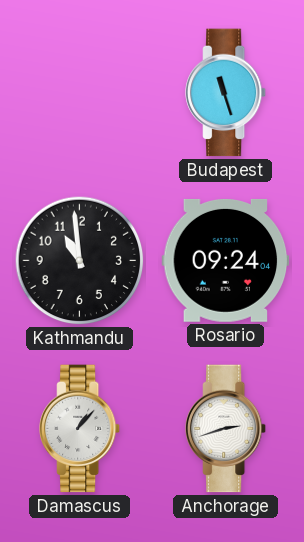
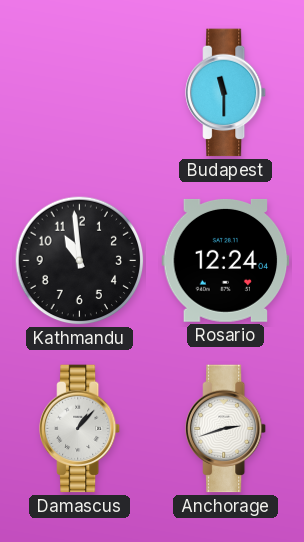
Budapest: 11:27 -> 11:30 (227, 93)
Rosario: 09:24 -> 12:24 (226, 260)
